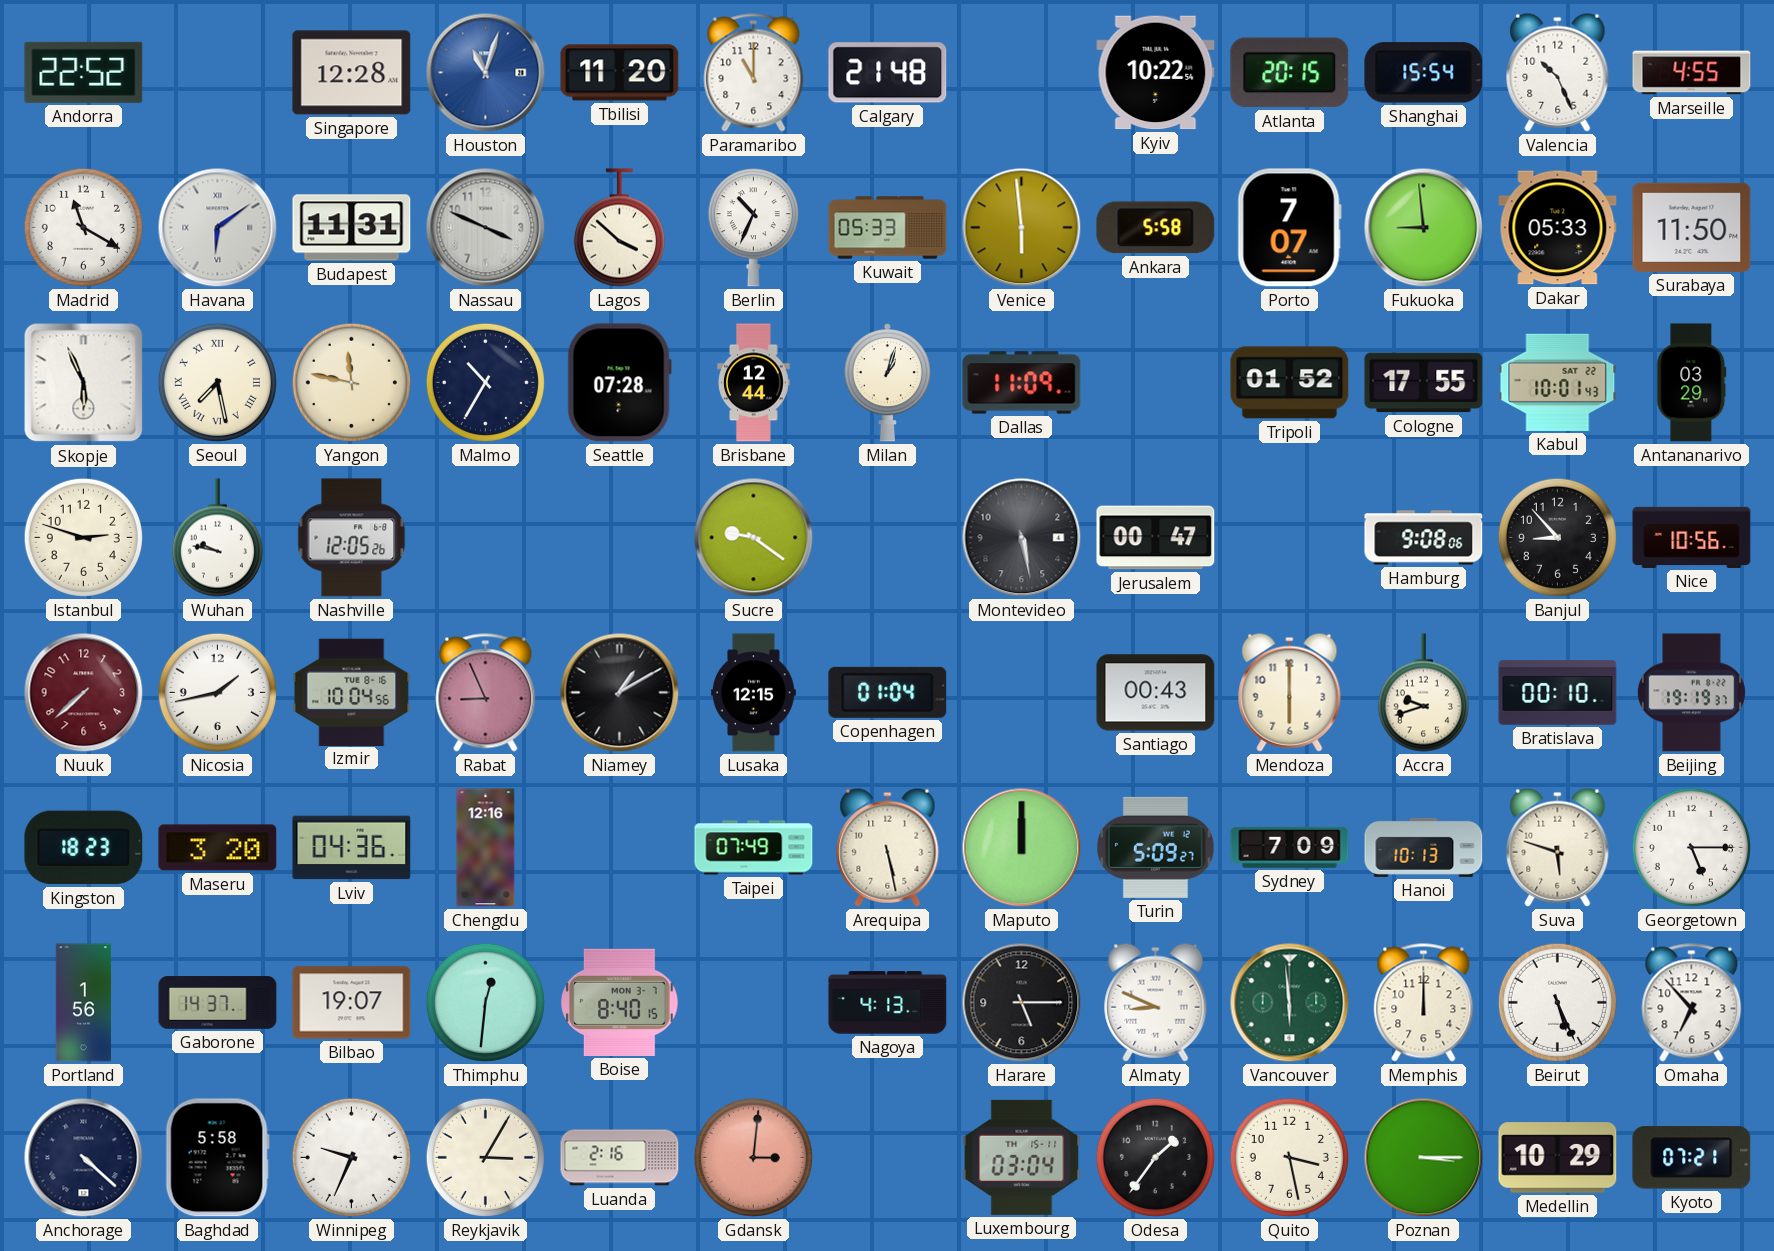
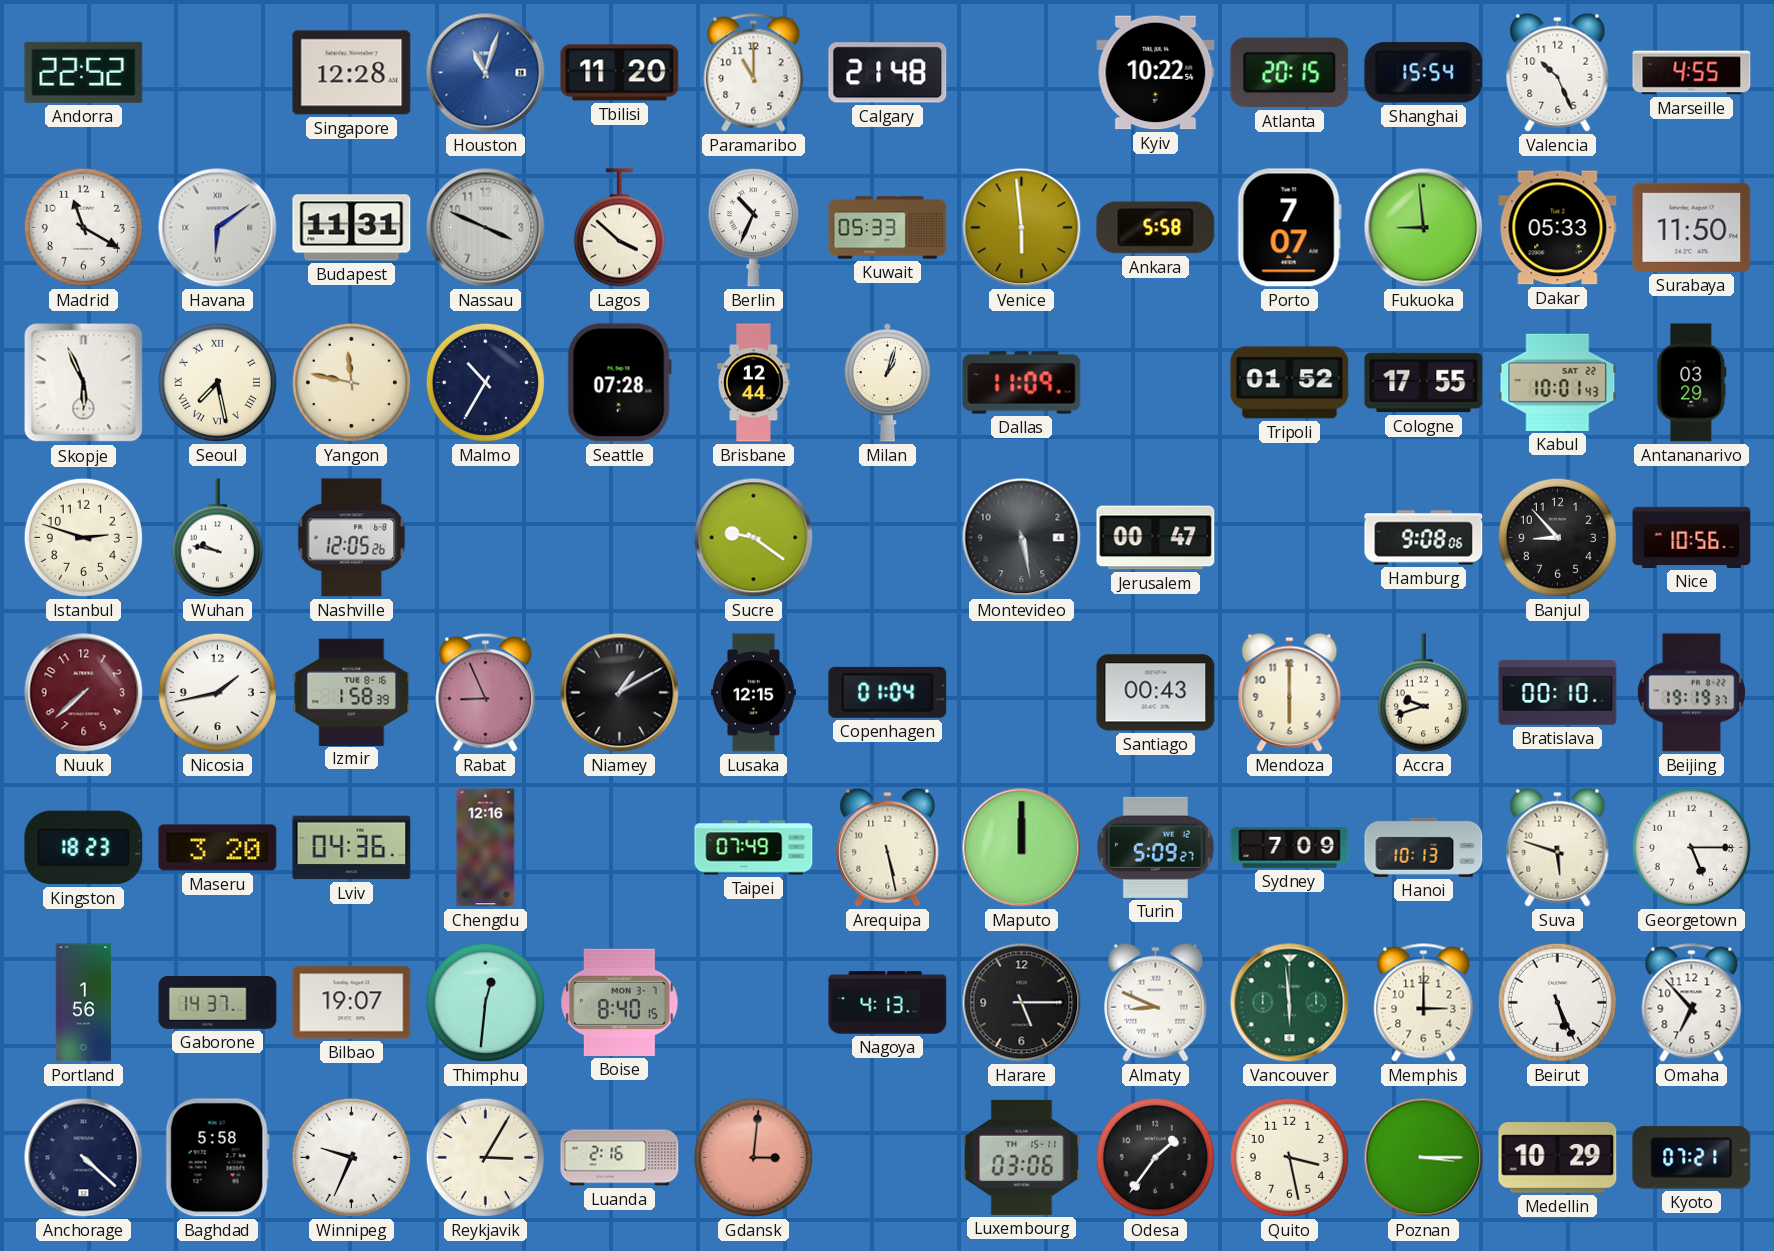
Izmir: 10:04 -> 1:58 (352, 692)
Memphis: 12:00 -> 3:00 (1424, 1003)
Luxembourg: 03:04 -> 03:06 (1022, 1157)
